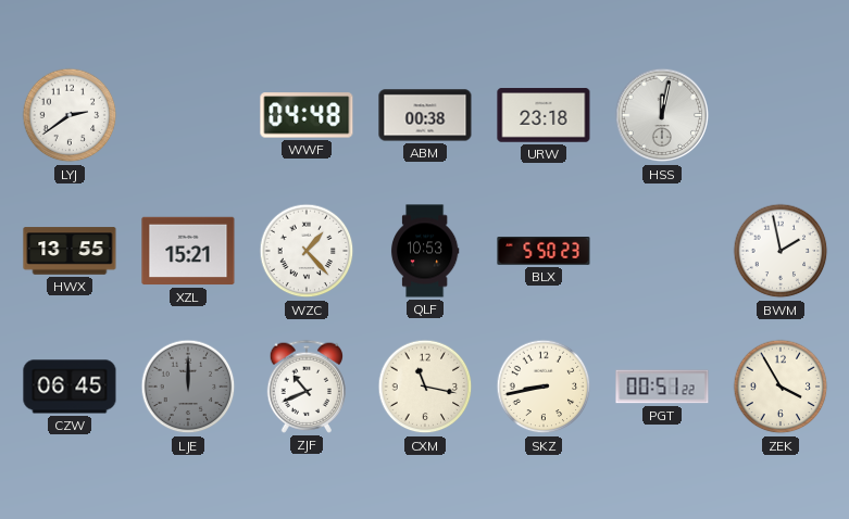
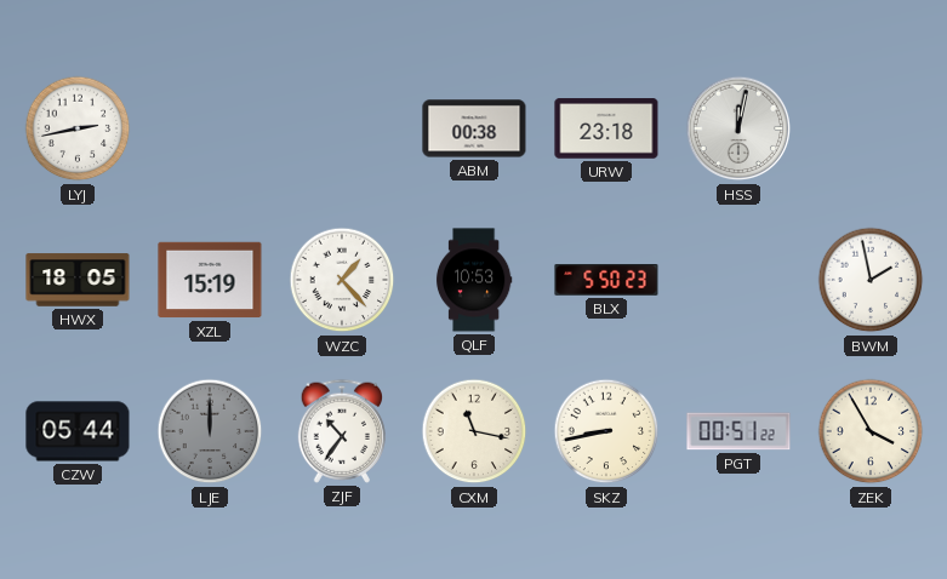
LYJ: 2:39 -> 2:43 (78, 128)
WWF: 04:48 -> none (307, 115)
HWX: 13:55 -> 18:05 (78, 280)
XZL: 15:21 -> 15:19 (210, 280)
CZW: 06:45 -> 05:44 (78, 431)
ZJF: 10:41 -> 10:36 (342, 431)
